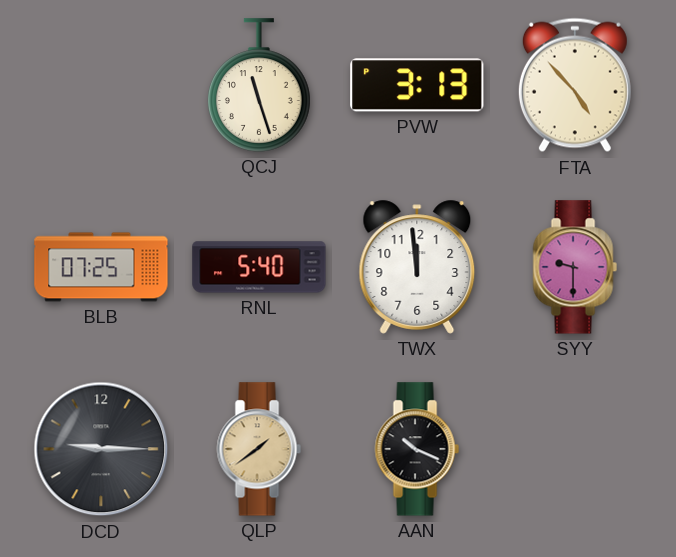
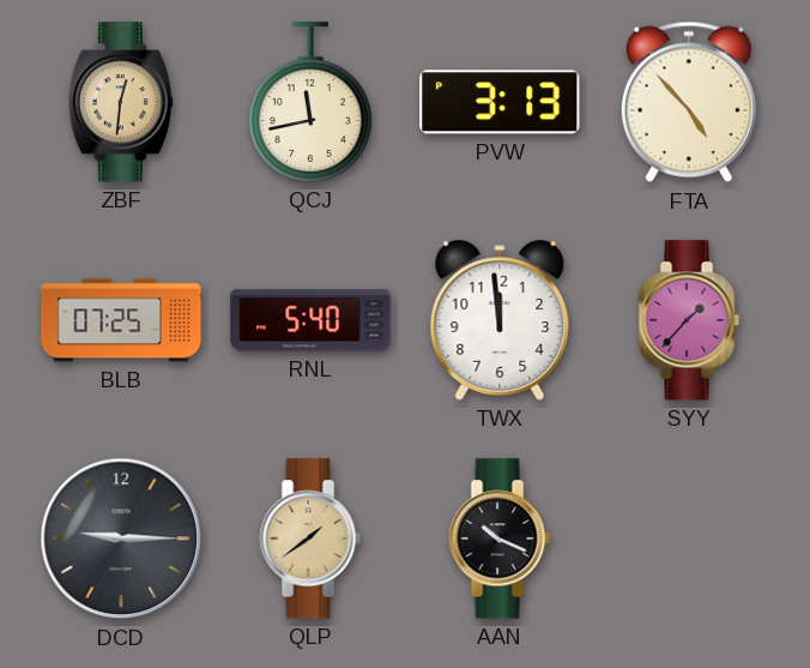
ZBF: none -> 12:31 (121, 102)
QCJ: 11:27 -> 11:43 (312, 102)
SYY: 9:30 -> 1:37 (689, 320)
